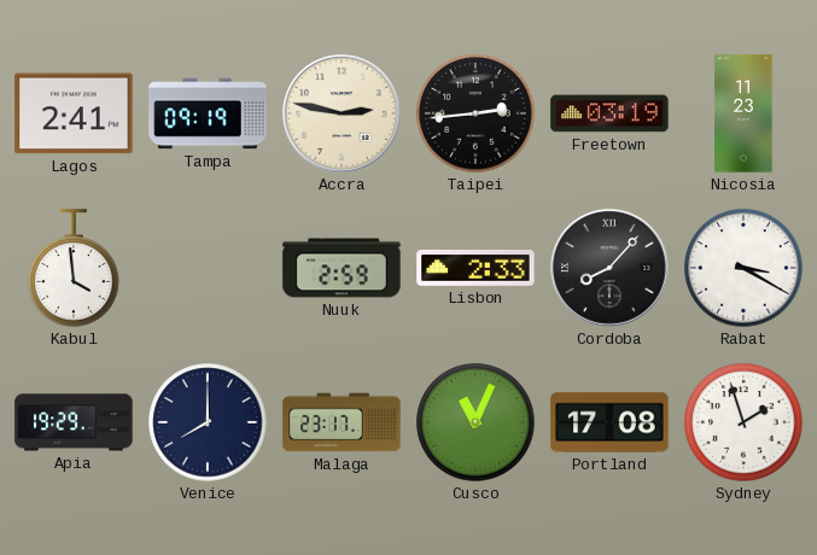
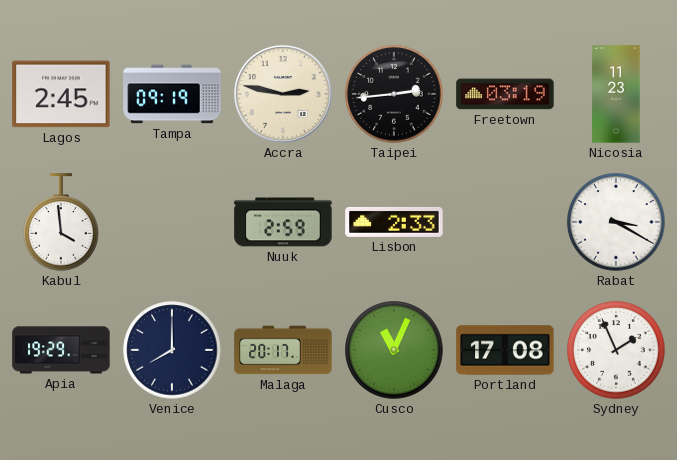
Lagos: 2:41 -> 2:45 (61, 94)
Cordoba: 8:07 -> none (611, 269)
Malaga: 23:17 -> 20:17 (283, 350)
Sydney: 1:57 -> 1:56 (616, 350)
